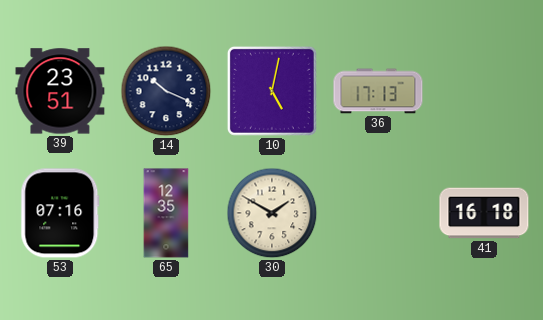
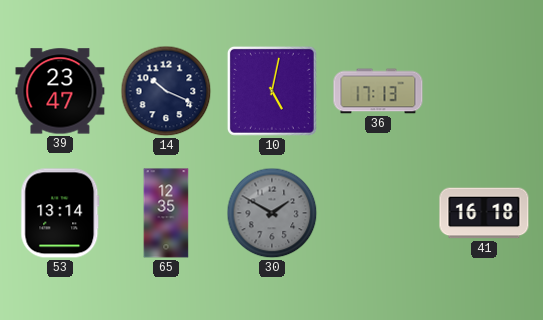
39: 23:51 -> 23:47 (60, 91)
53: 07:16 -> 13:14 (60, 213)
30 dial: cream -> grey (272, 213)
